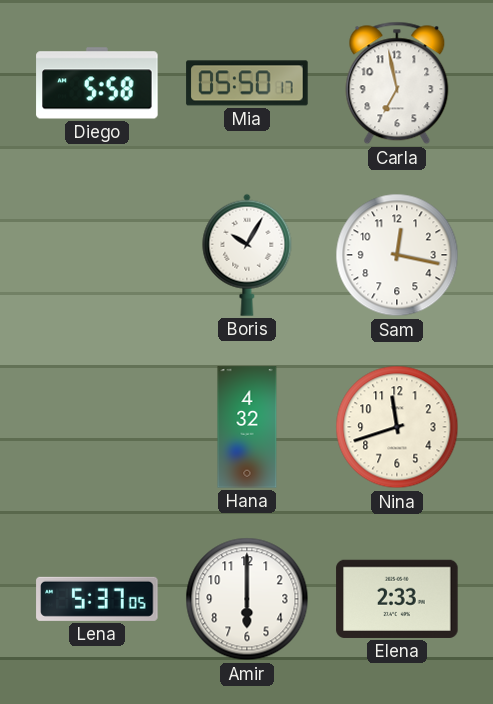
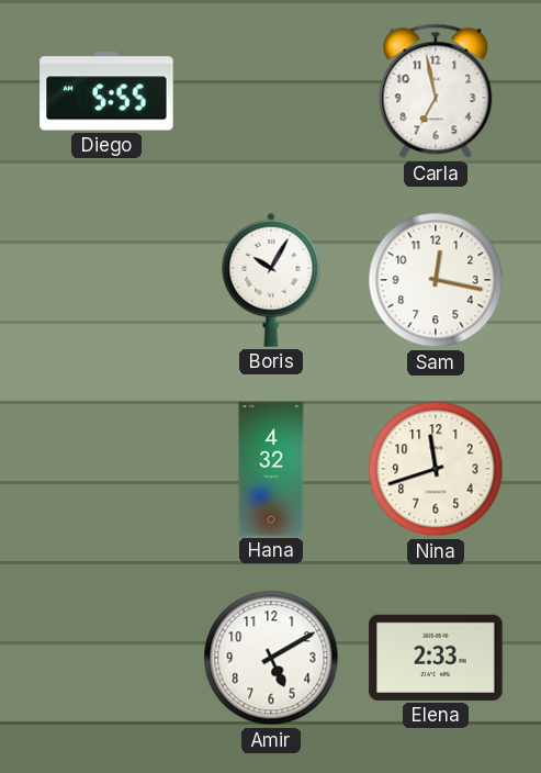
Diego: 5:58 -> 5:55 (106, 91)
Mia: 05:50 -> none (247, 83)
Lena: 5:37 -> none (97, 599)
Amir: 6:00 -> 5:10 (271, 658)
